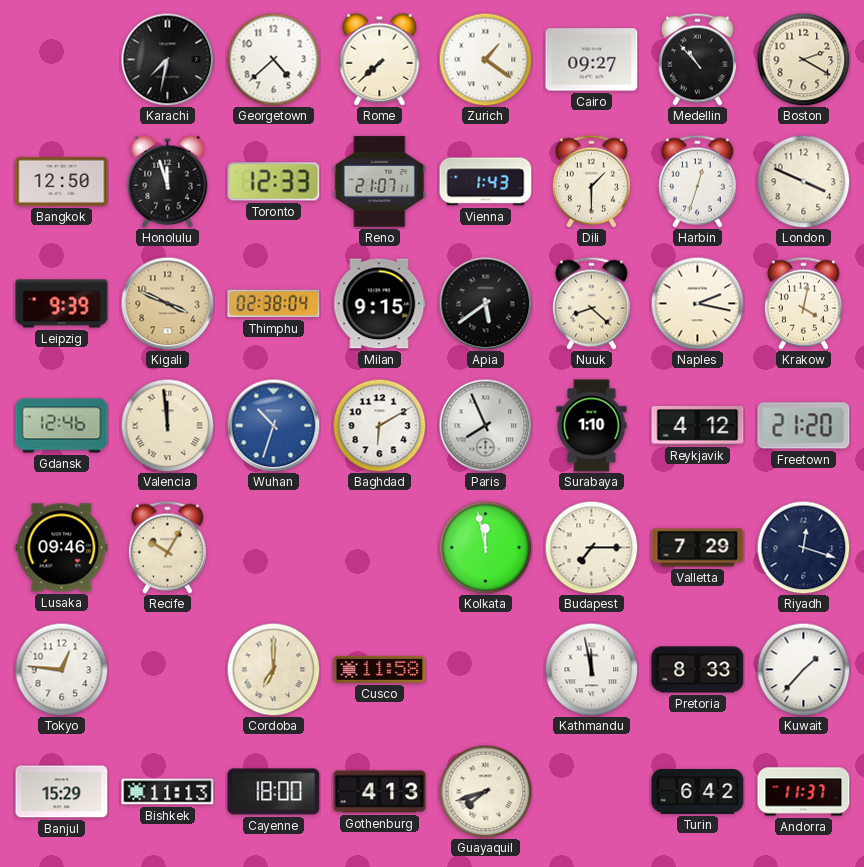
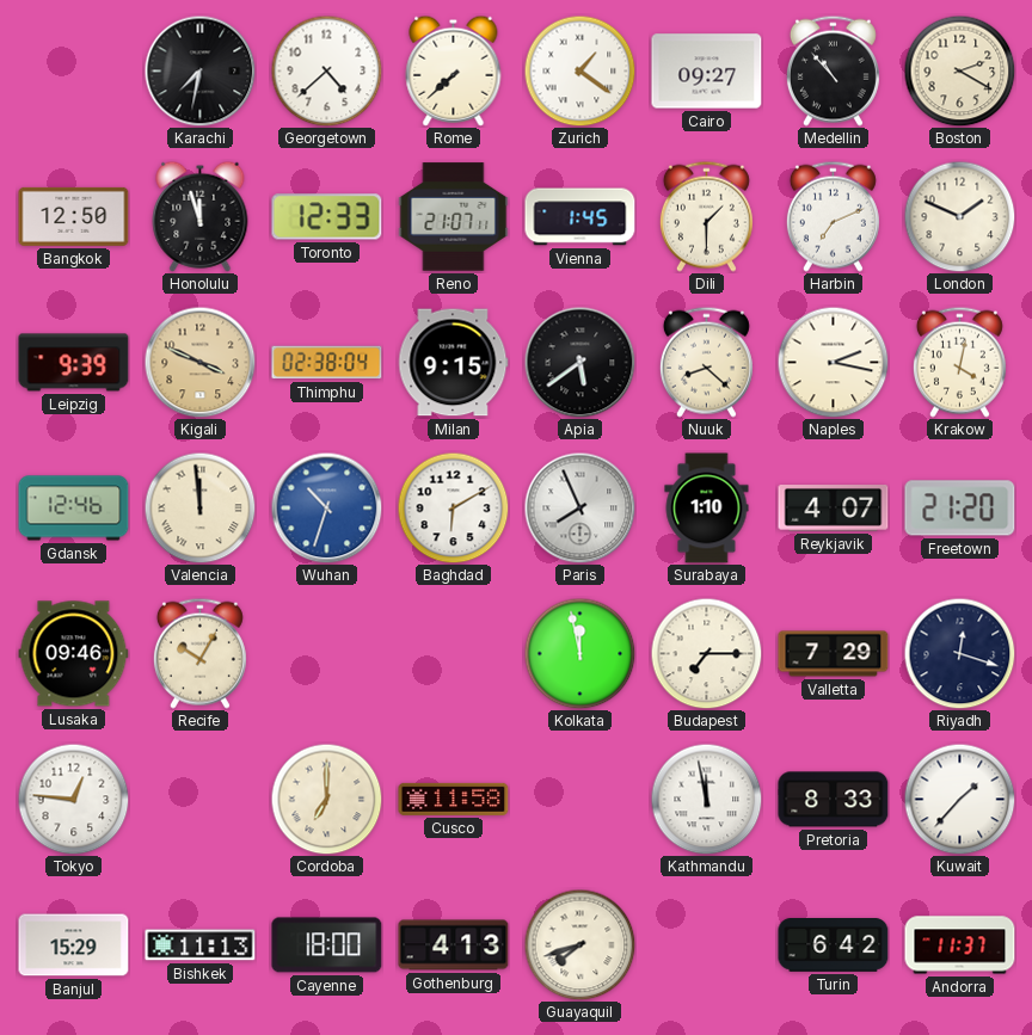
Vienna: 1:43 -> 1:45 (580, 217)
Harbin: 12:33 -> 7:11 (833, 216)
London: 3:49 -> 1:49 (959, 216)
Reykjavik: 4:12 -> 4:07 (834, 509)
